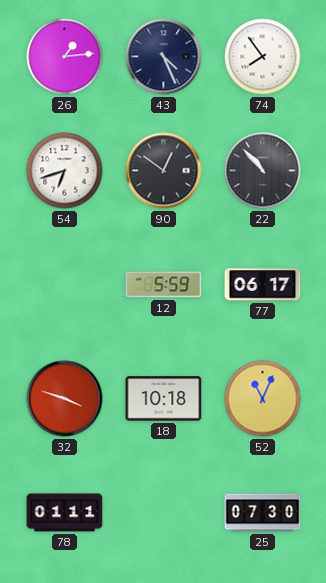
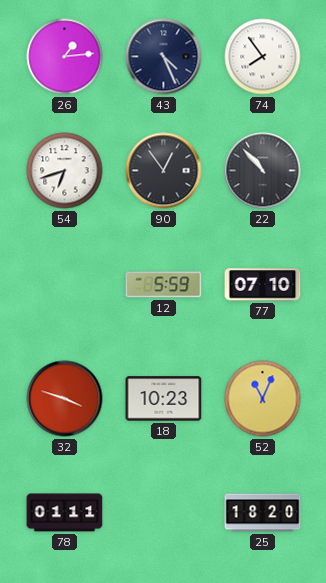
90: 12:51 -> 12:54 (164, 171)
77: 06:17 -> 07:10 (263, 285)
18: 10:18 -> 10:23 (164, 399)
25: 07:30 -> 18:20 (263, 513)
